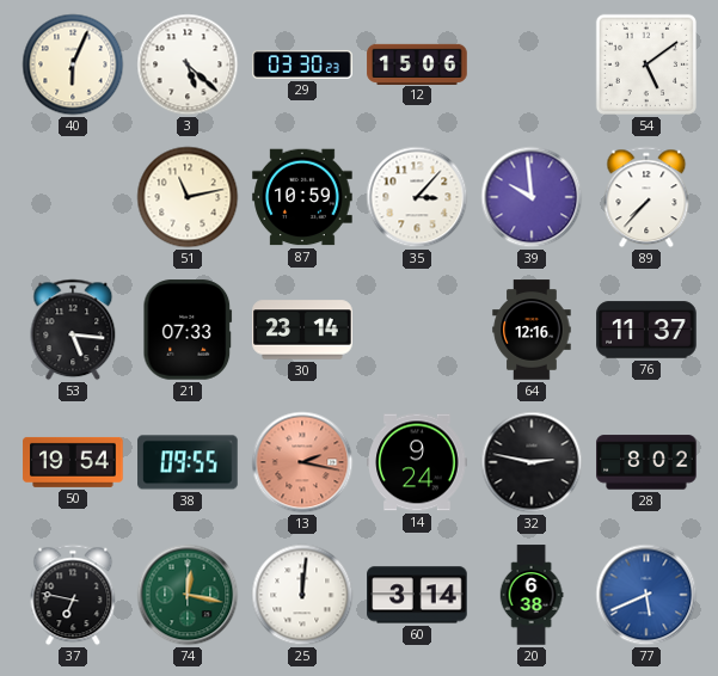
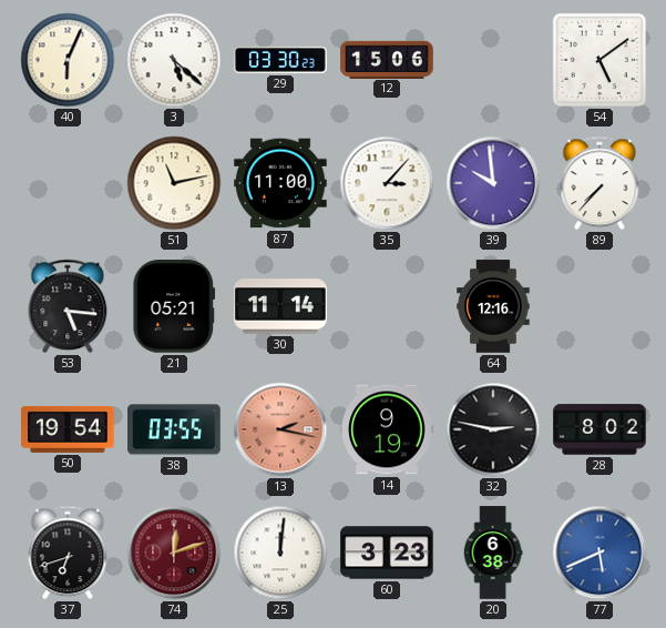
87: 10:59 -> 11:00 (280, 183)
21: 07:33 -> 05:21 (174, 306)
30: 23:14 -> 11:14 (280, 306)
76: 11:37 -> none (646, 330)
38: 09:55 -> 03:55 (174, 429)
14: 9:24 -> 9:19 (387, 429)
37: 6:47 -> 6:42 (68, 553)
74: 12:17 -> 12:12 (174, 553)
74 dial: green -> burgundy (174, 553)
60: 3:14 -> 3:23 (387, 553)
